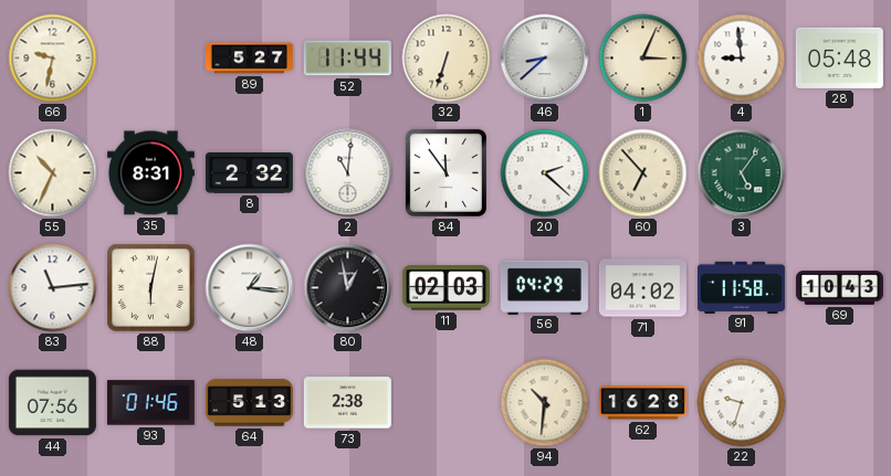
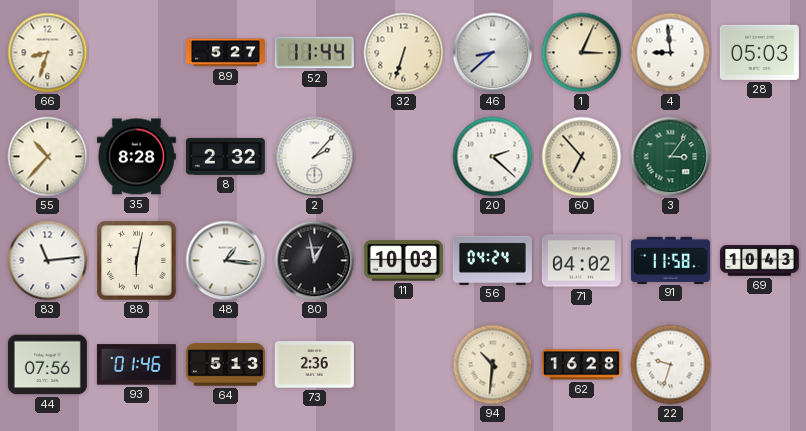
66: 9:32 -> 8:33 (48, 53)
28: 05:48 -> 05:03 (759, 52)
55: 10:34 -> 10:37 (48, 157)
35: 8:31 -> 8:28 (136, 157)
2: 11:01 -> 2:07 (315, 157)
84: 11:54 -> none (445, 172)
3: 5:06 -> 3:06 (671, 157)
11: 02:03 -> 10:03 (403, 261)
56: 04:29 -> 04:24 (492, 260)
73: 2:38 -> 2:36 (314, 365)
